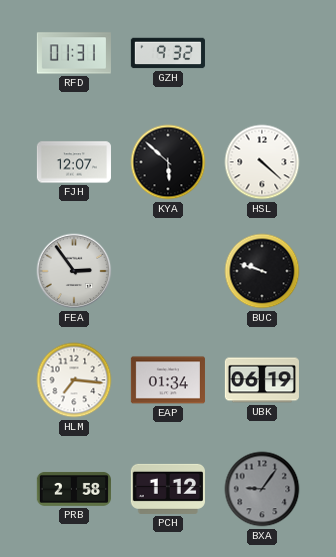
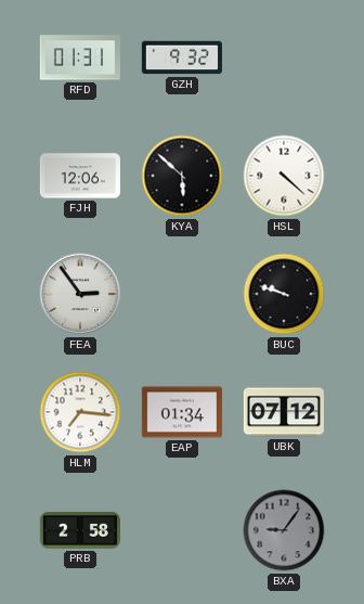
FJH: 12:07 -> 12:06 (80, 176)
UBK: 06:19 -> 07:12 (284, 412)
PCH: 1:12 -> none (168, 489)
